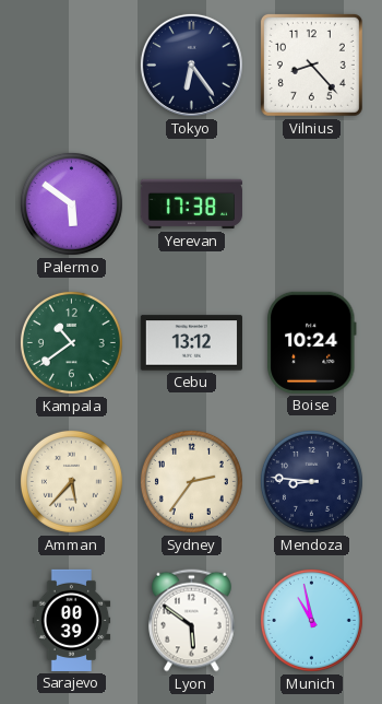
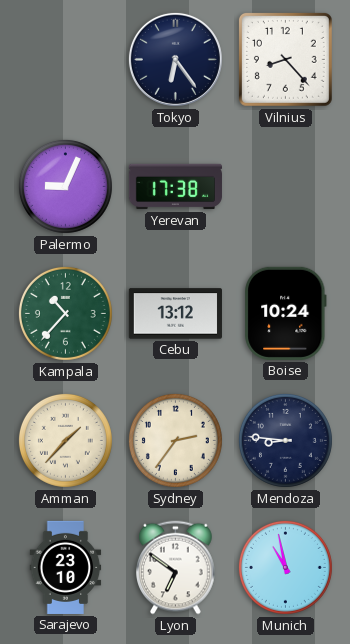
Palermo: 5:51 -> 9:04 (65, 186)
Kampala: 10:39 -> 10:37 (65, 313)
Amman: 5:37 -> 1:37 (65, 440)
Sarajevo: 00:39 -> 23:10 (66, 567)
Lyon: 5:51 -> 6:51 (176, 568)
